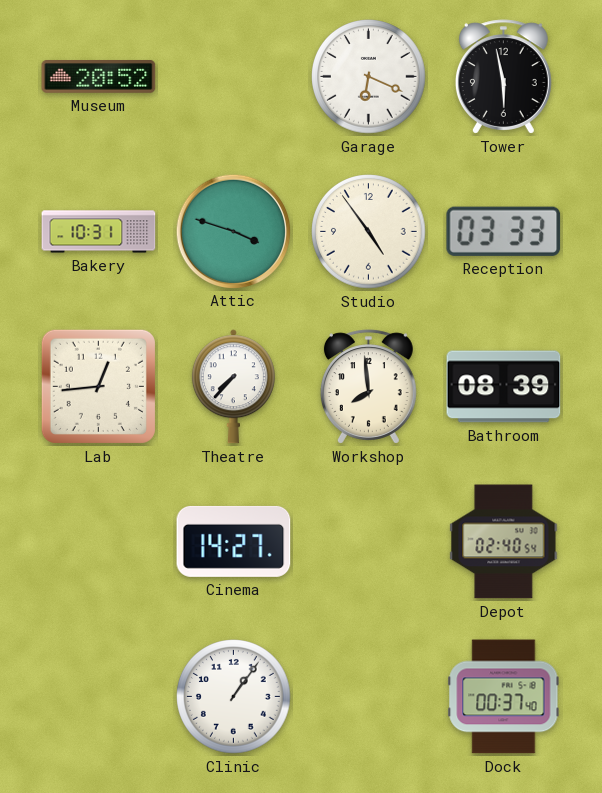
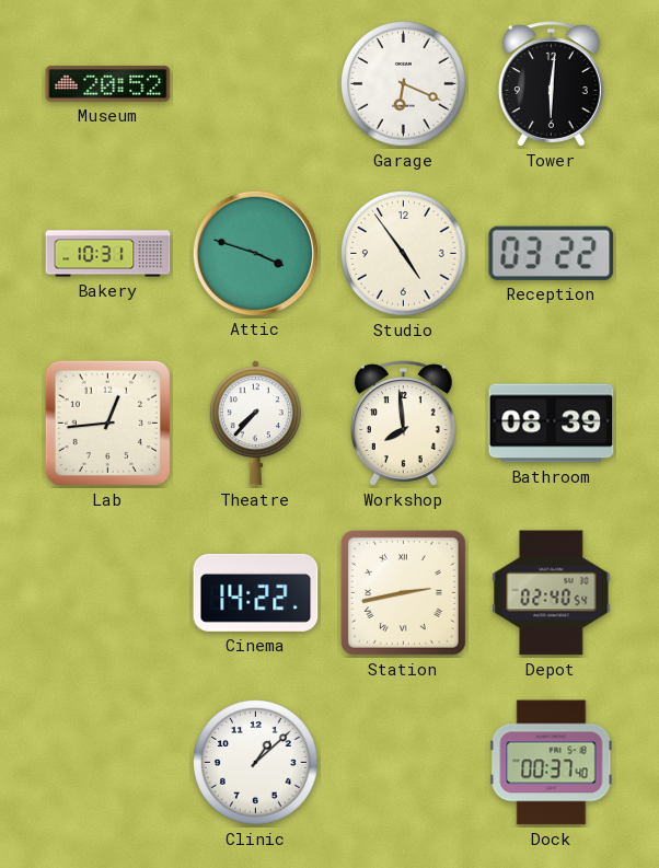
Tower: 5:58 -> 6:01 (551, 84)
Reception: 03:33 -> 03:22 (552, 253)
Cinema: 14:27 -> 14:22 (256, 592)
Station: none -> 2:43 (403, 592)
Clinic: 1:06 -> 1:08 (256, 763)
